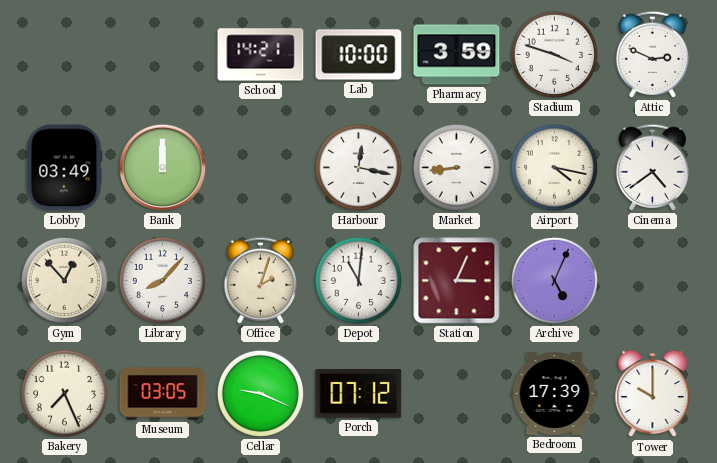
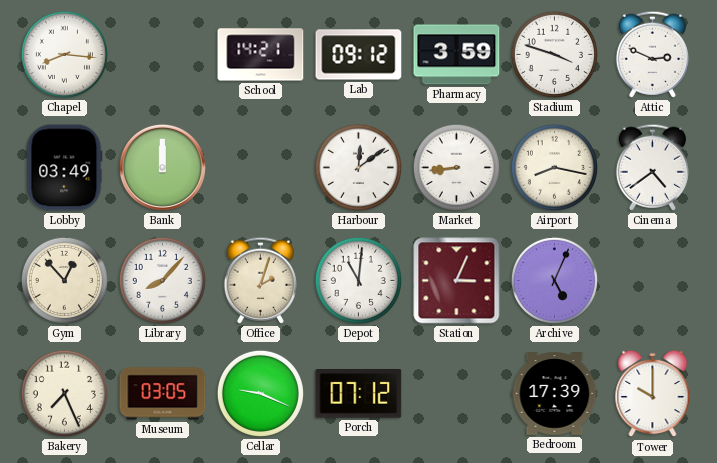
Chapel: none -> 8:16 (64, 54)
Lab: 10:00 -> 09:12 (359, 55)
Harbour: 12:17 -> 12:09 (358, 167)
Airport: 4:17 -> 8:17 (554, 167)
